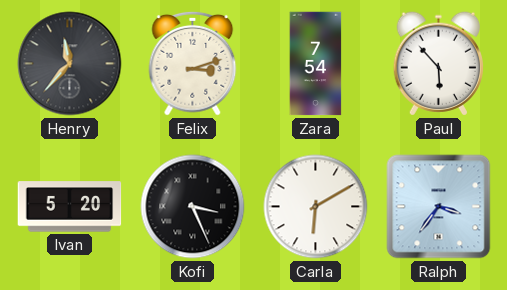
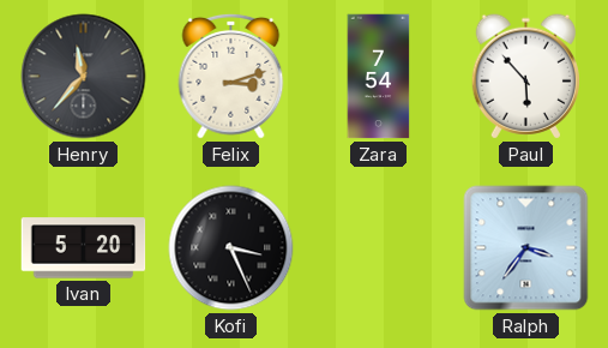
Carla: 6:10 -> none (316, 207)
